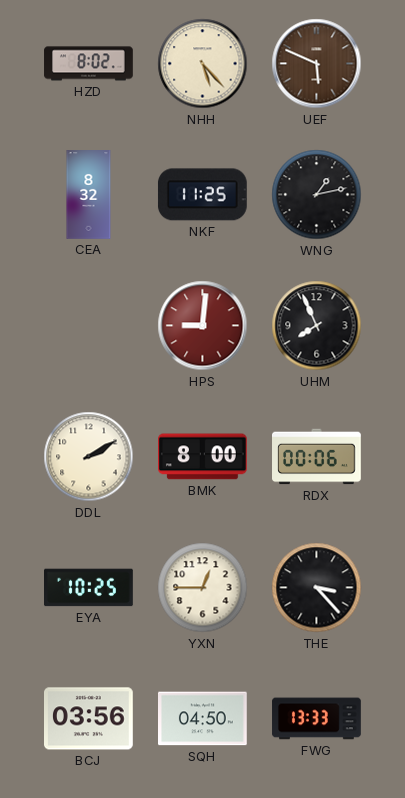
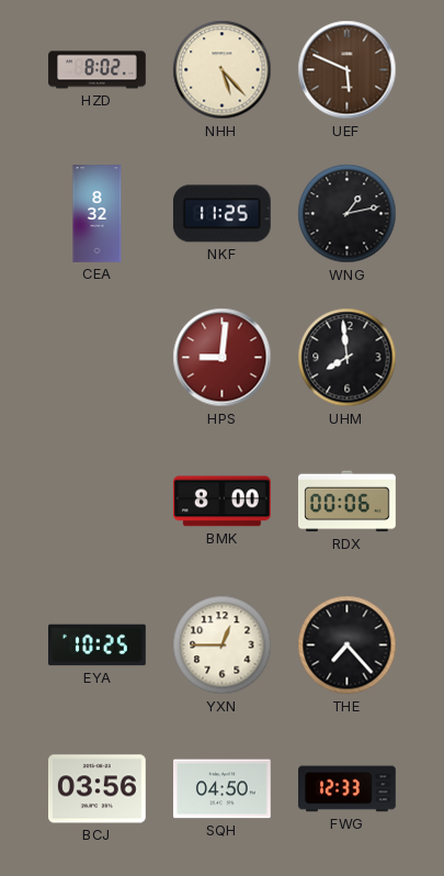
UHM: 7:56 -> 7:59 (348, 358)
DDL: 2:10 -> none (89, 457)
THE: 3:23 -> 7:23 (348, 645)
FWG: 13:33 -> 12:33 (348, 789)
